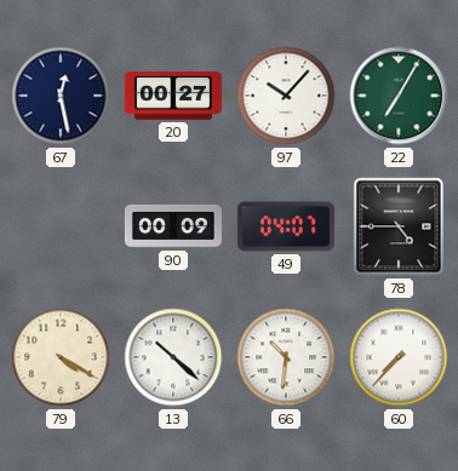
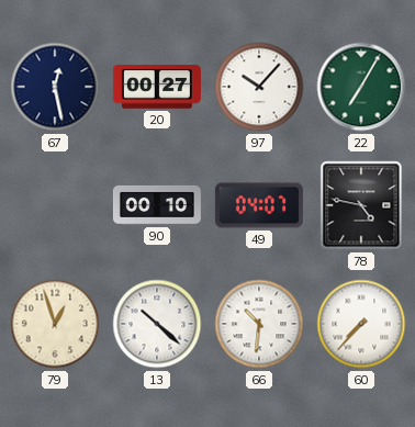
90: 00:09 -> 00:10 (157, 205)
78: 4:45 -> 4:47 (361, 205)
79: 4:20 -> 12:57 (55, 324)
